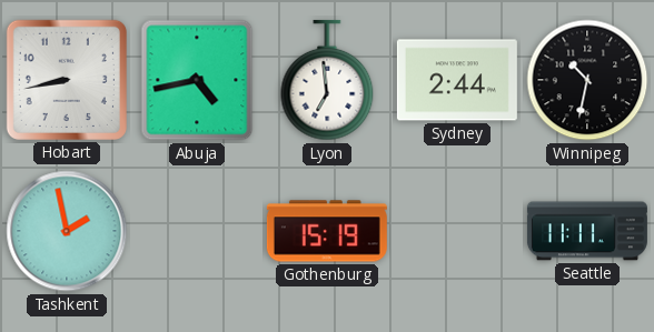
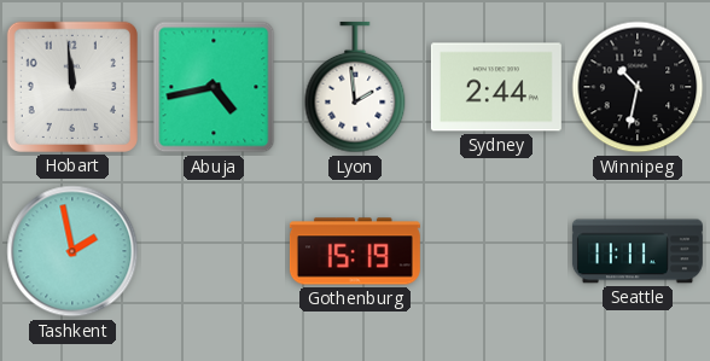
Hobart: 8:43 -> 11:59 (72, 87)
Lyon: 6:59 -> 1:59 (355, 87)
